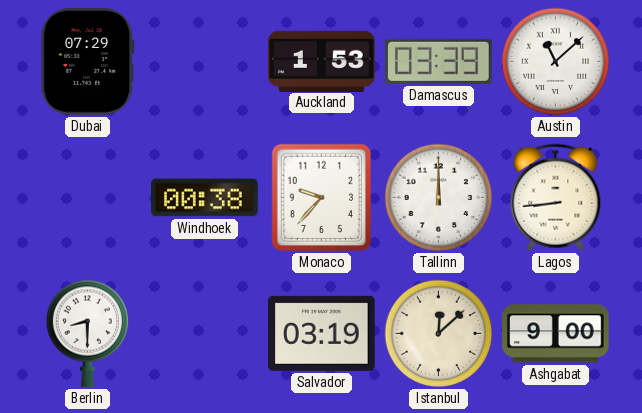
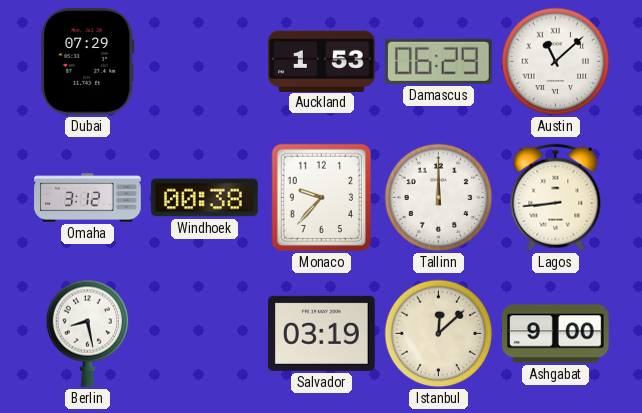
Damascus: 03:39 -> 06:29 (438, 61)
Omaha: none -> 3:12 (88, 198)
Berlin: 8:30 -> 8:28 (88, 333)
